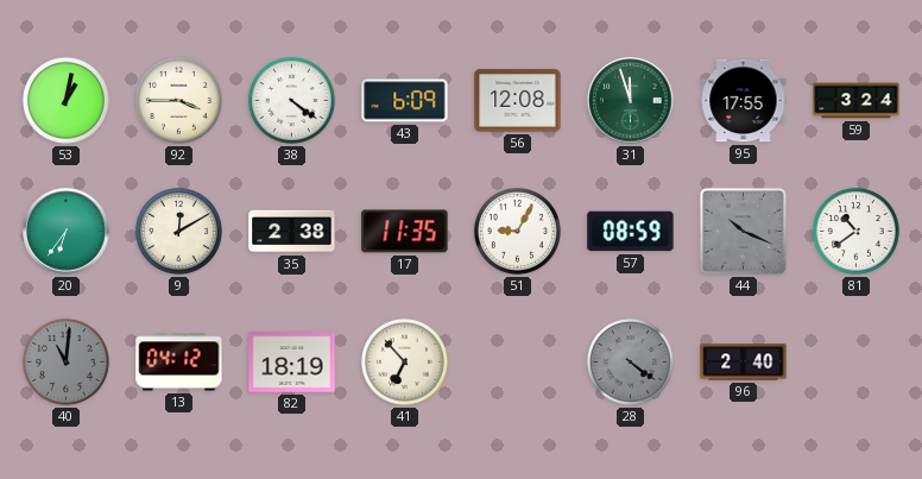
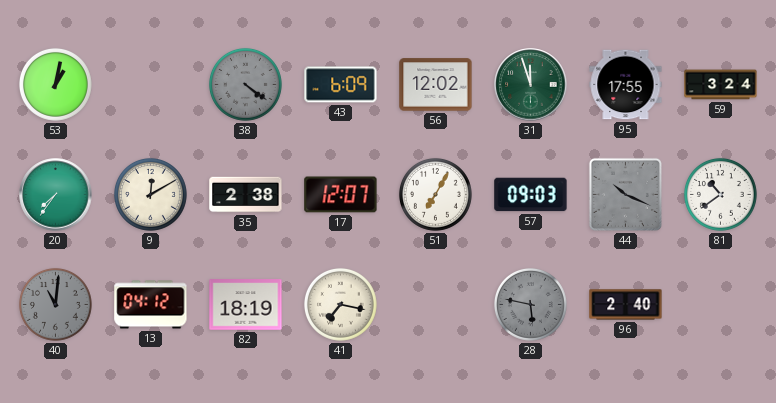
92: 3:45 -> none (178, 100)
38 dial: white -> grey (245, 84)
56: 12:08 -> 12:02 (436, 85)
20: 6:36 -> 7:36 (56, 195)
17: 11:35 -> 12:07 (341, 195)
51: 9:05 -> 7:05 (435, 194)
57: 08:59 -> 09:03 (531, 195)
41: 6:53 -> 7:17 (340, 304)
28: 4:21 -> 5:47 (530, 304)
